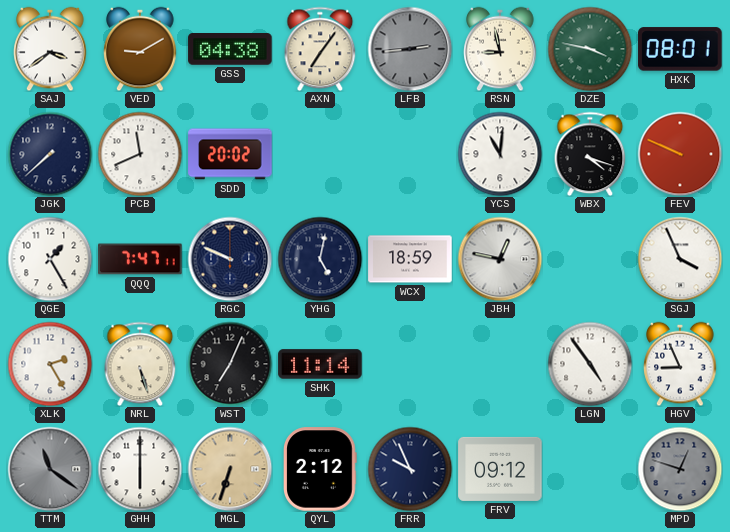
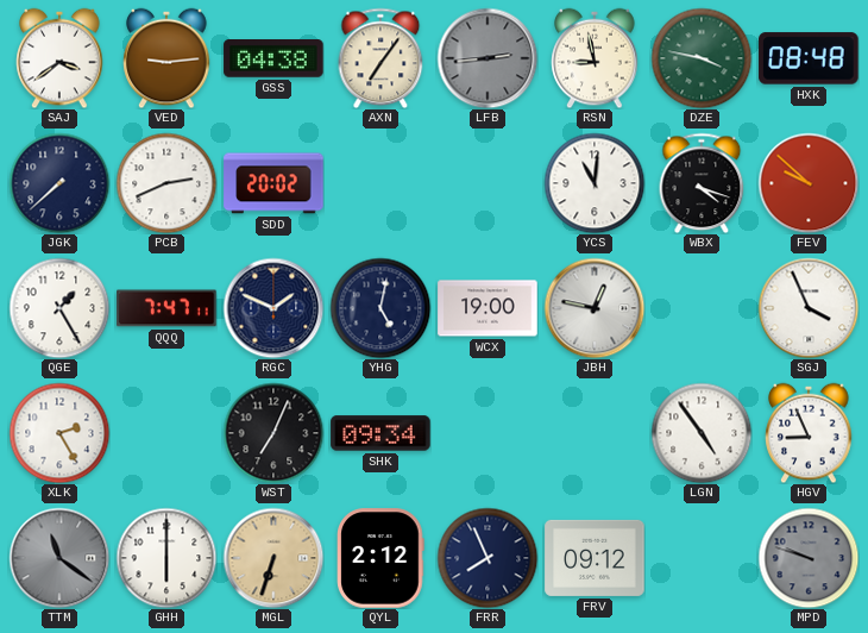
VED: 9:10 -> 9:14 (166, 58)
HXK: 08:01 -> 08:48 (809, 58)
PCB: 11:41 -> 2:41 (166, 183)
FEV: 9:49 -> 9:52 (809, 183)
RGC: 9:49 -> 1:49 (273, 308)
WCX: 18:59 -> 19:00 (488, 308)
NRL: 5:27 -> none (140, 364)
SHK: 11:14 -> 09:34 (380, 433)
FRR: 9:56 -> 7:56 (488, 558)
MPD: 12:48 -> 9:48 (809, 558)
